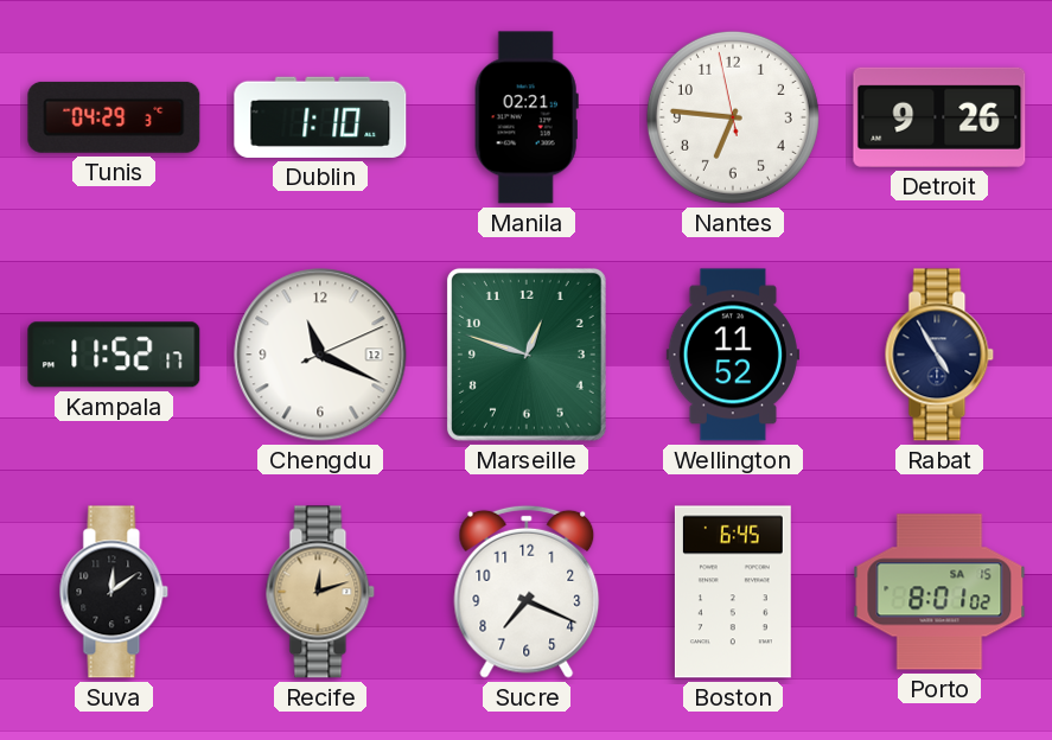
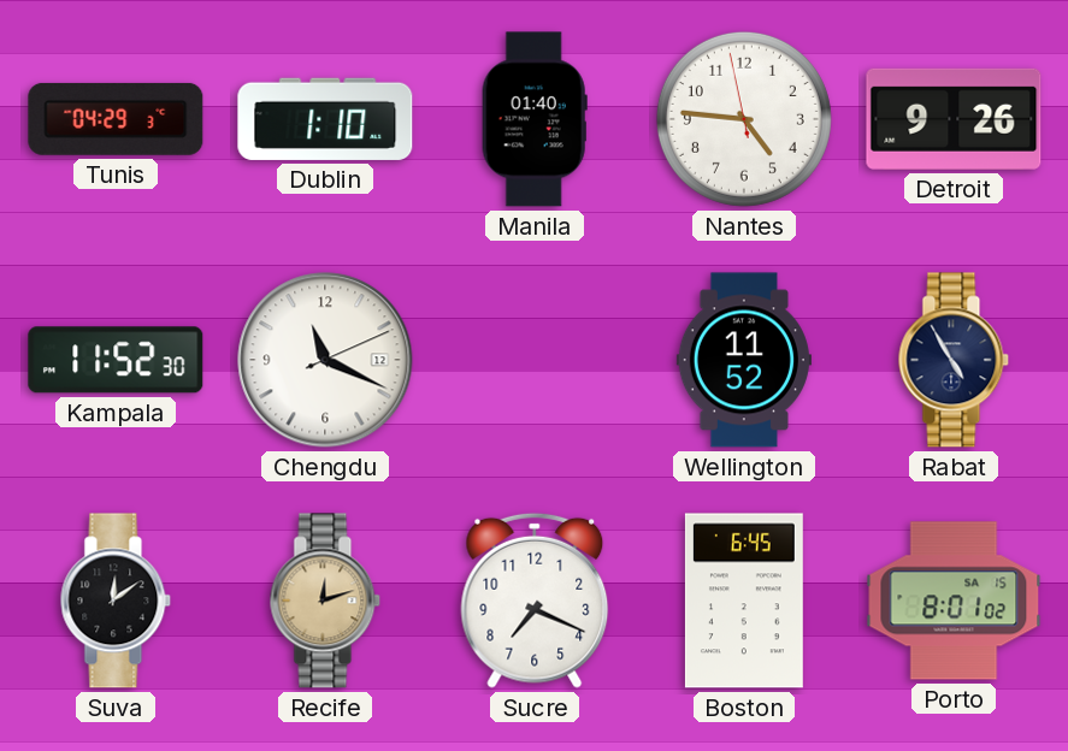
Manila: 02:21 -> 01:40 (535, 119)
Nantes: 6:45 -> 4:45 (744, 119)
Kampala: 11:52:17 -> 11:52:30 (116, 360)
Marseille: 12:48 -> none (527, 355)
